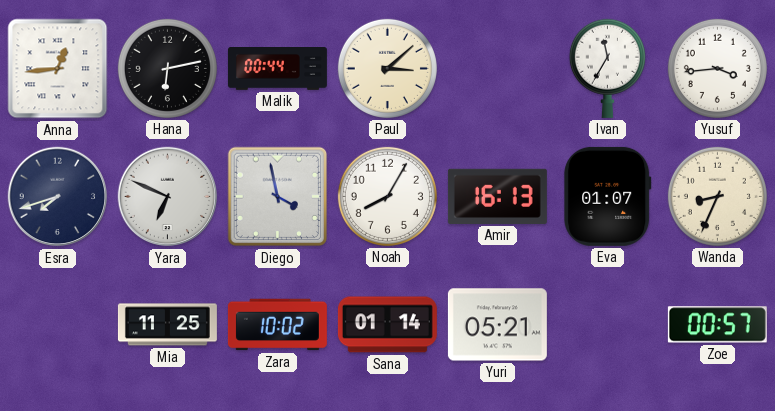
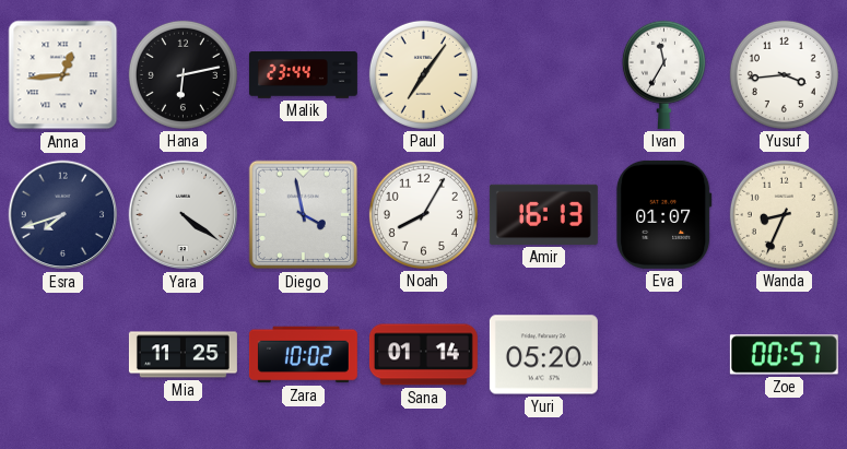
Malik: 00:44 -> 23:44 (303, 75)
Paul: 3:08 -> 7:06 (423, 74)
Yara: 6:49 -> 4:21 (184, 215)
Yuri: 05:21 -> 05:20 (543, 355)
